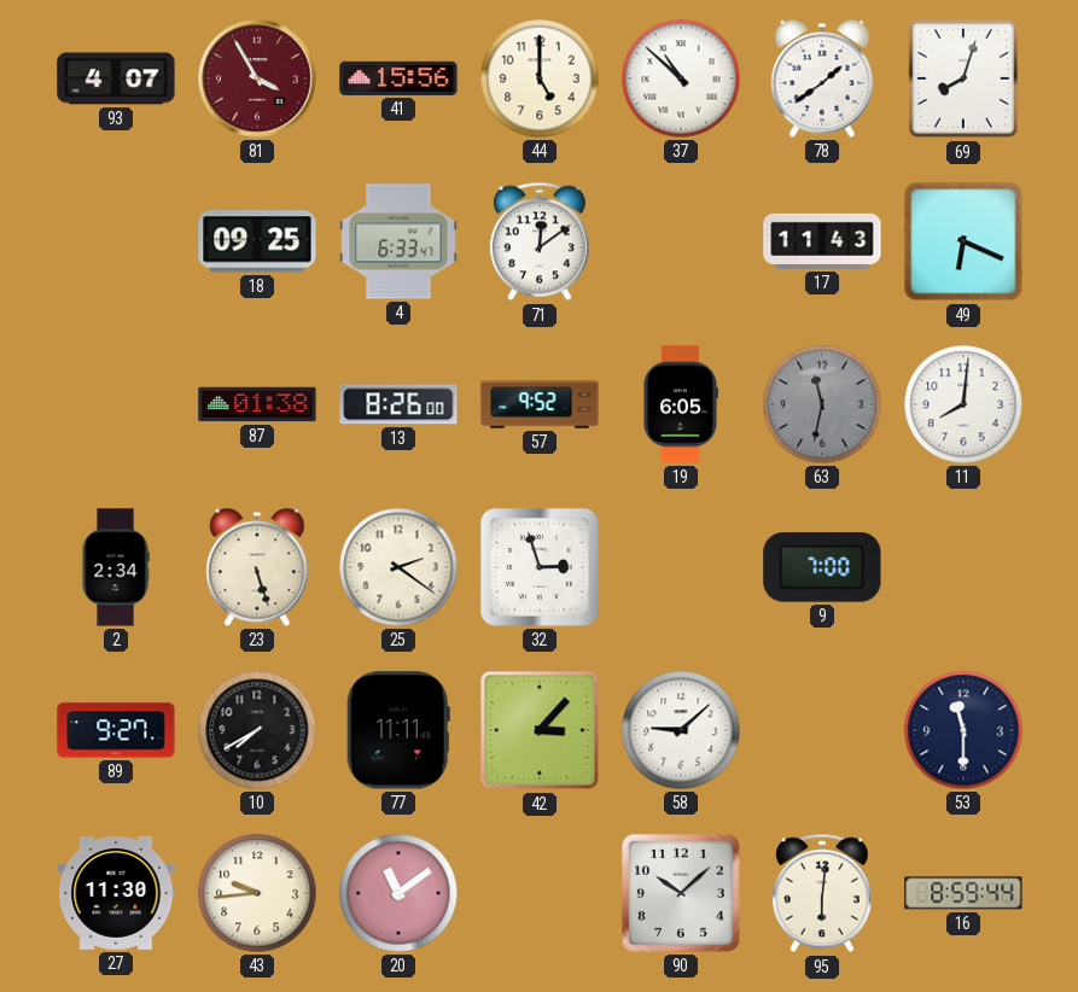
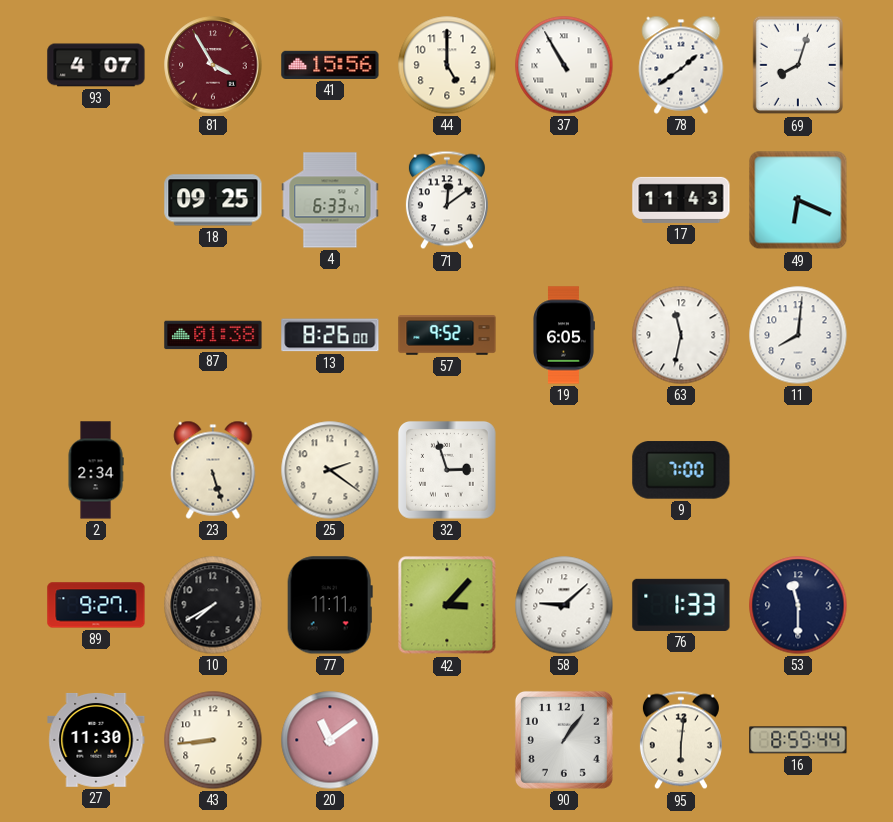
37: 10:52 -> 10:55 (564, 65)
63 dial: grey -> white (681, 335)
76: none -> 1:33 (681, 605)
43: 9:44 -> 8:44 (213, 740)
90: 10:08 -> 1:06 (564, 740)
